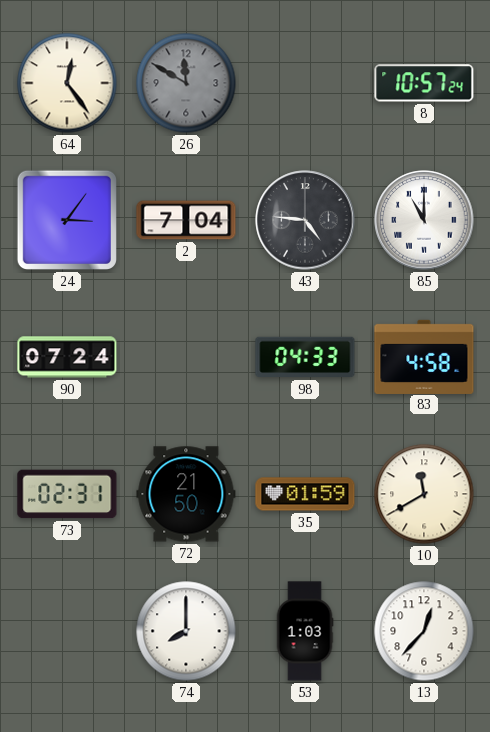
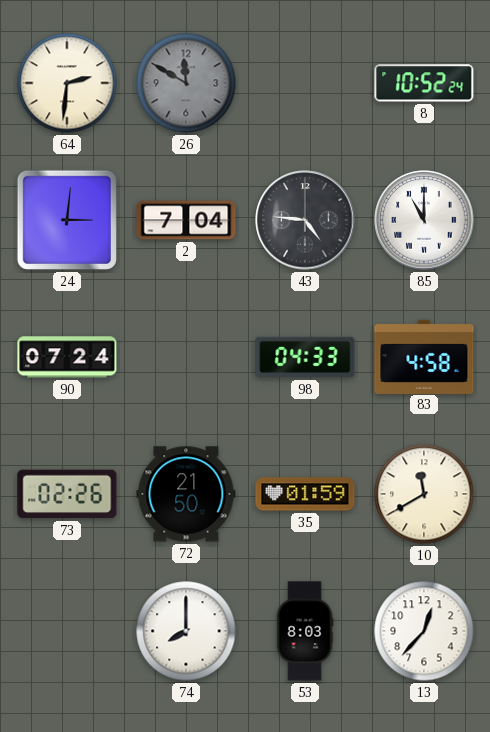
64: 12:24 -> 2:31 (67, 83)
8: 10:57 -> 10:52 (424, 83)
24: 3:06 -> 3:01 (67, 220)
73: 02:31 -> 02:26 (67, 494)
53: 1:03 -> 8:03 (305, 631)
